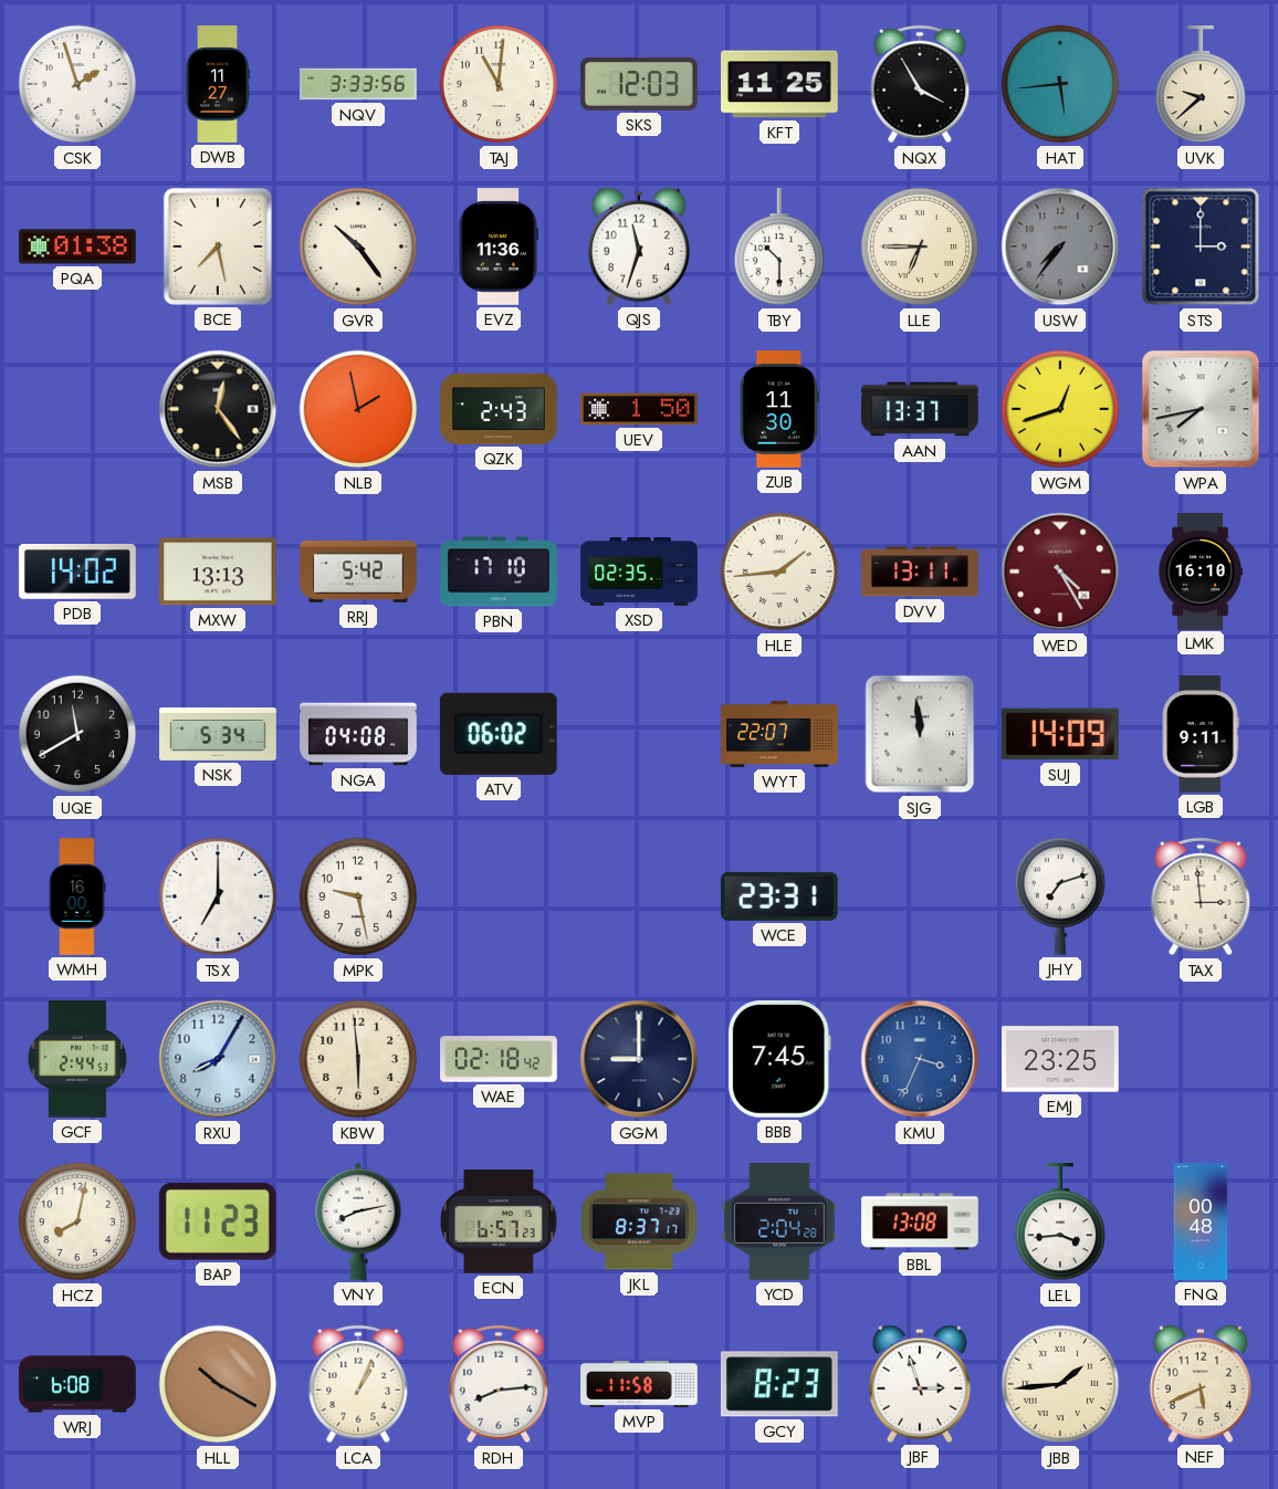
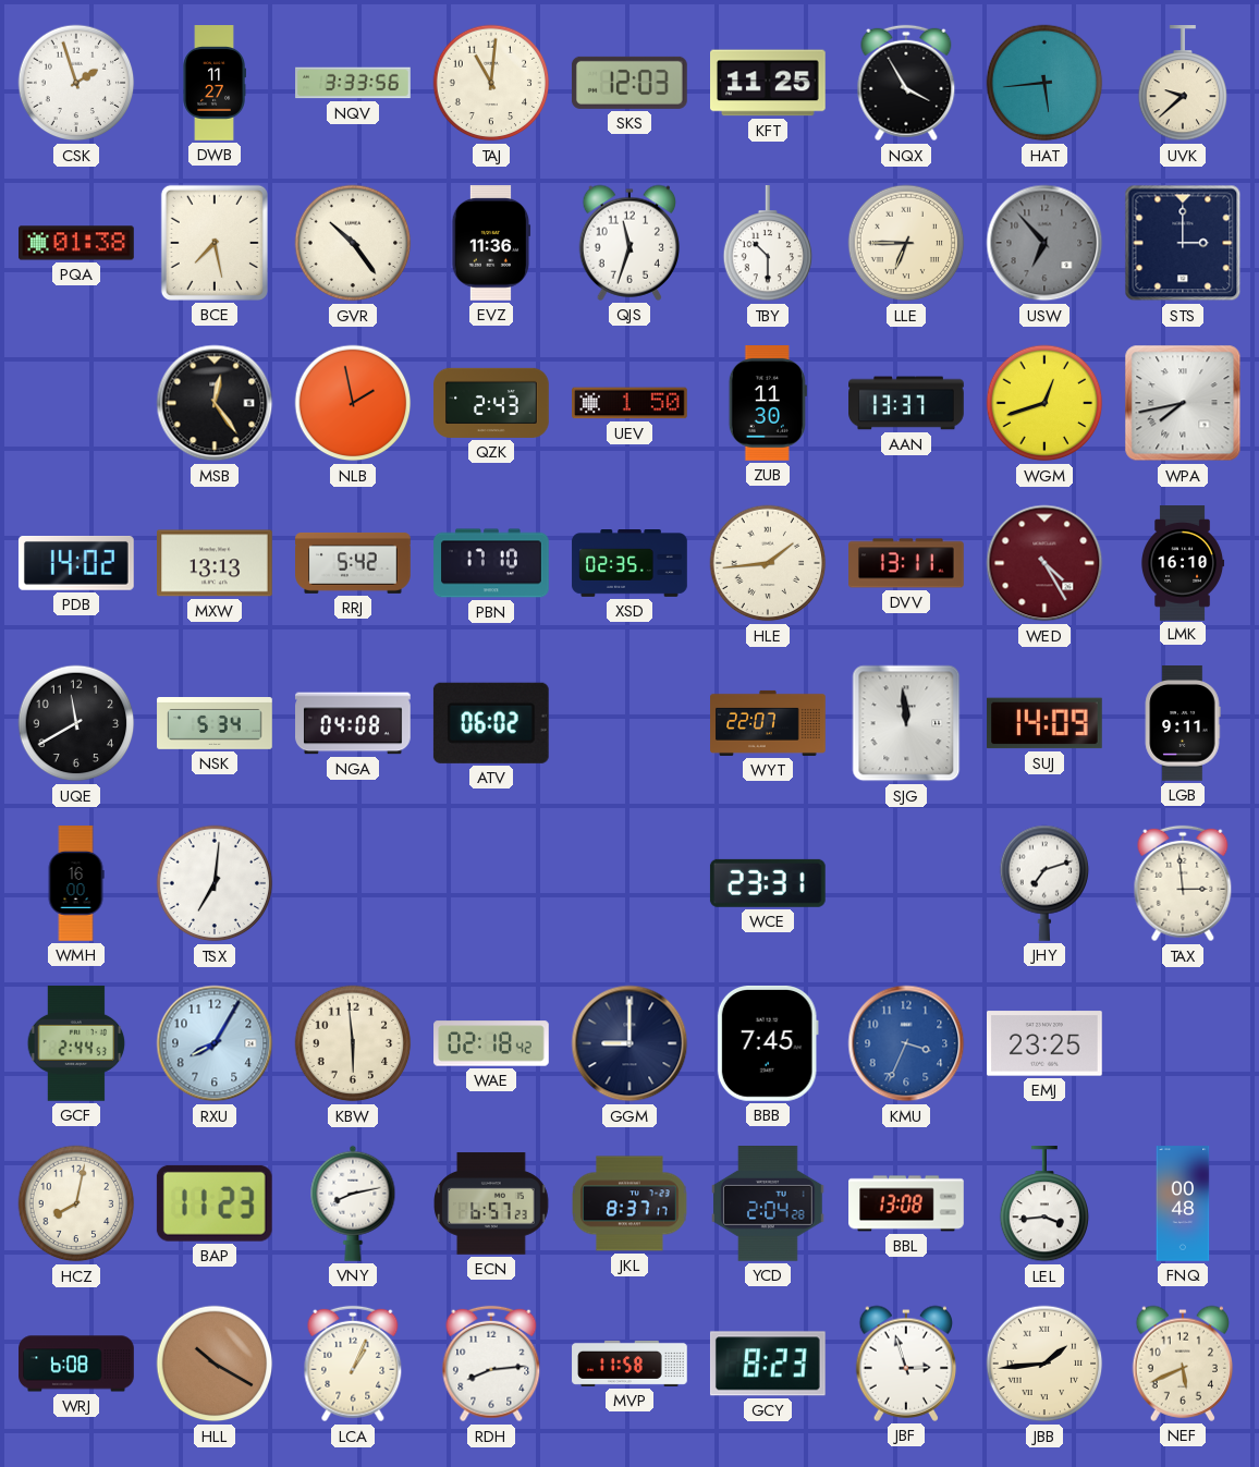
USW: 7:36 -> 6:53 (1044, 243)
TSX: 7:00 -> 7:01 (215, 883)
MPK: 9:28 -> none (358, 896)
